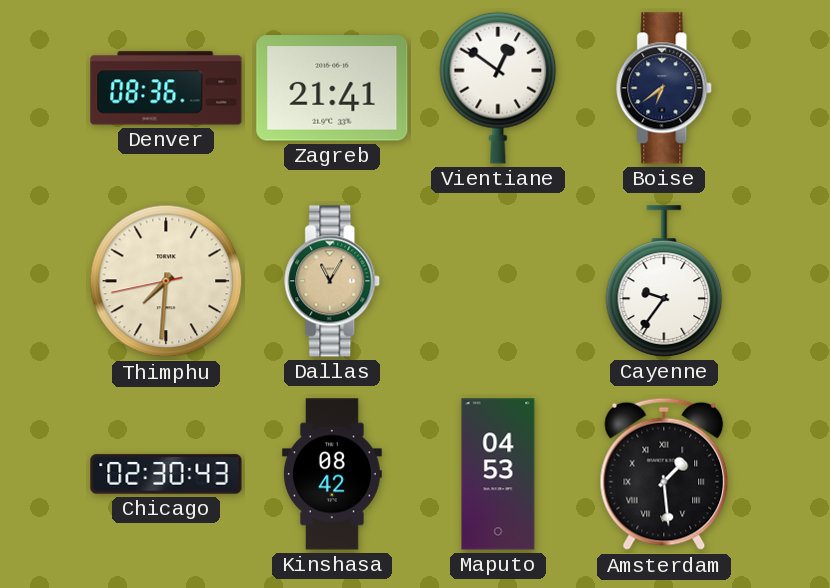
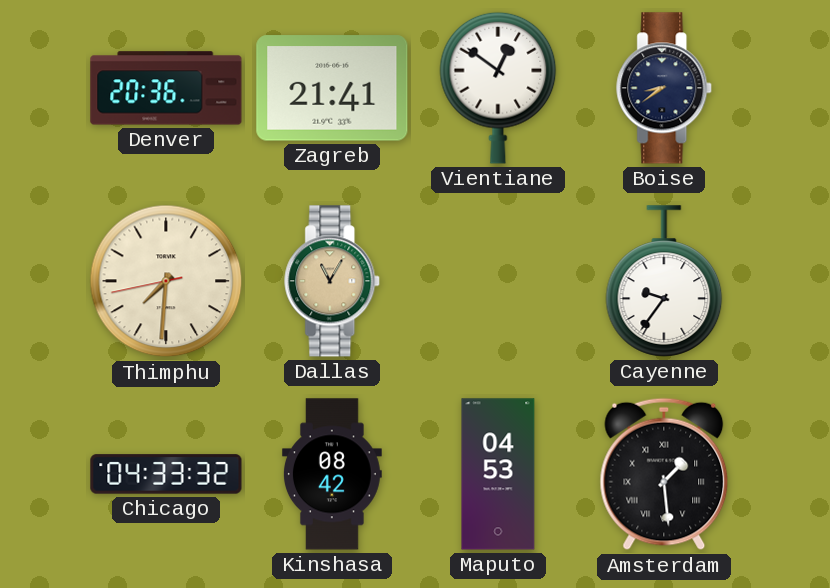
Denver: 08:36 -> 20:36 (166, 88)
Boise: 6:39 -> 8:39 (665, 88)
Chicago: 02:30 -> 04:33 (166, 474)
